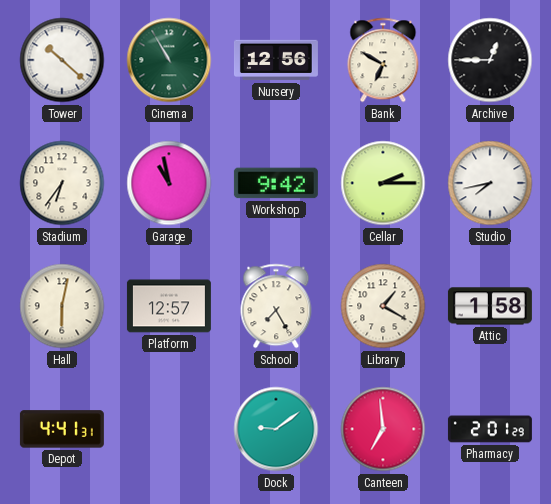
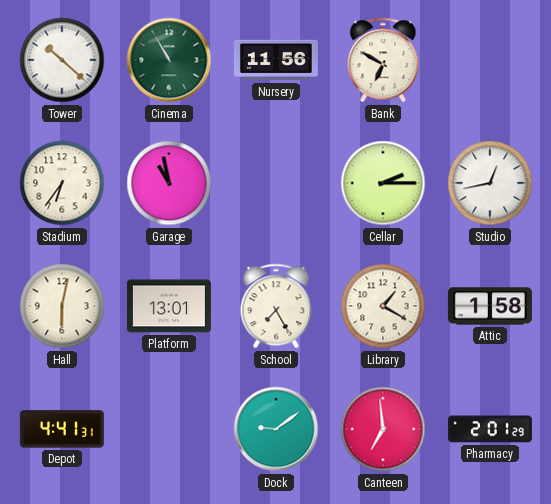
Nursery: 12:56 -> 11:56 (276, 60)
Archive: 12:45 -> none (490, 60)
Workshop: 9:42 -> none (276, 183)
Studio: 7:43 -> 12:43 (490, 183)
Platform: 12:57 -> 13:01 (169, 306)
